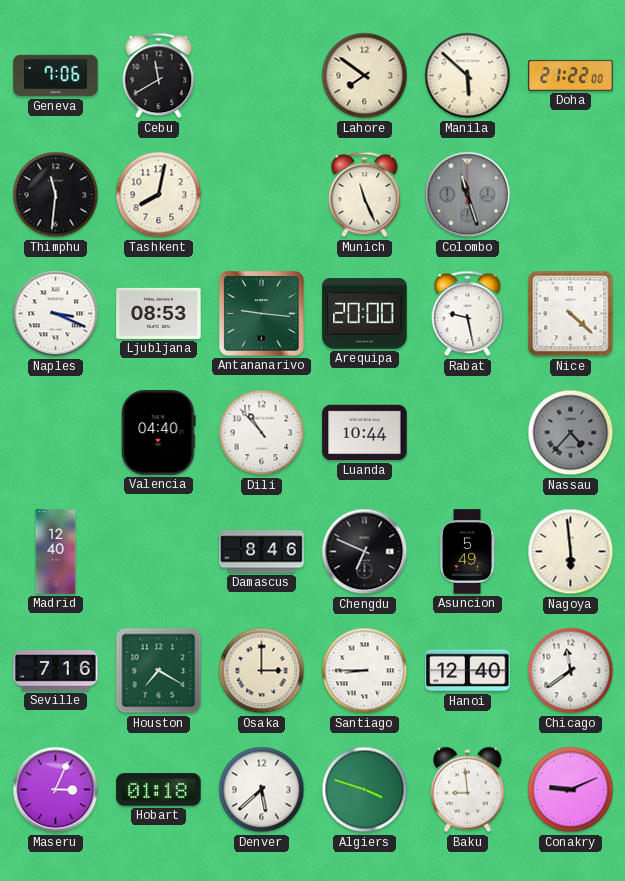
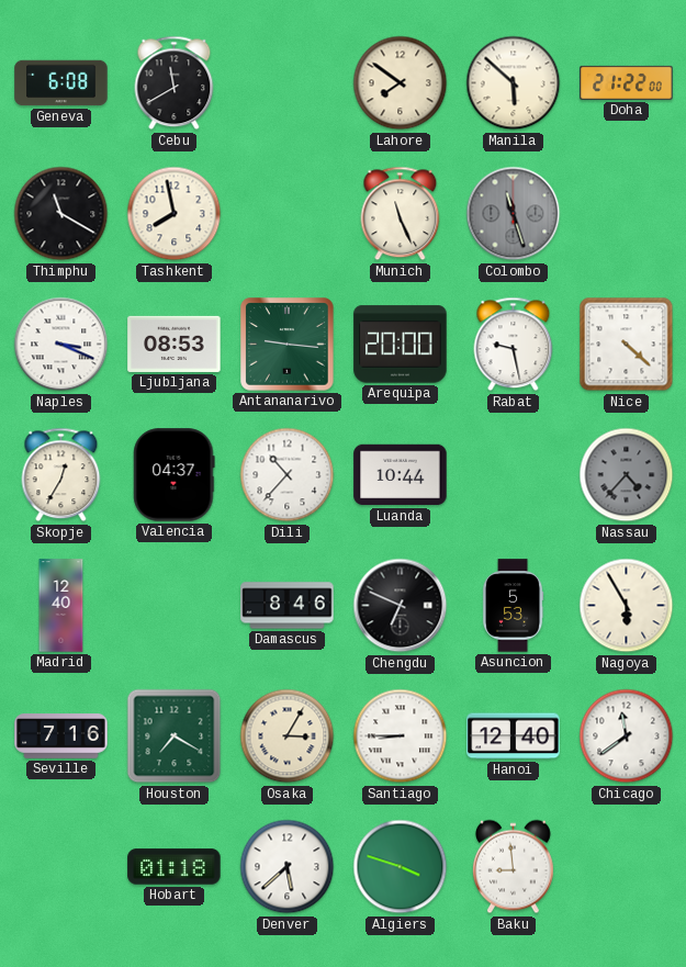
Geneva: 7:06 -> 6:08 (61, 83)
Thimphu: 11:31 -> 11:20 (61, 214)
Tashkent: 8:02 -> 7:58 (175, 214)
Skopje: none -> 12:35 (61, 475)
Valencia: 04:40 -> 04:37 (175, 475)
Dili: 10:53 -> 10:37 (288, 475)
Asuncion: 5:49 -> 5:53 (513, 606)
Nagoya: 5:59 -> 5:55 (627, 606)
Osaka: 3:00 -> 3:05 (288, 737)
Maseru: 3:04 -> none (56, 790)
Conakry: 9:11 -> none (571, 790)
